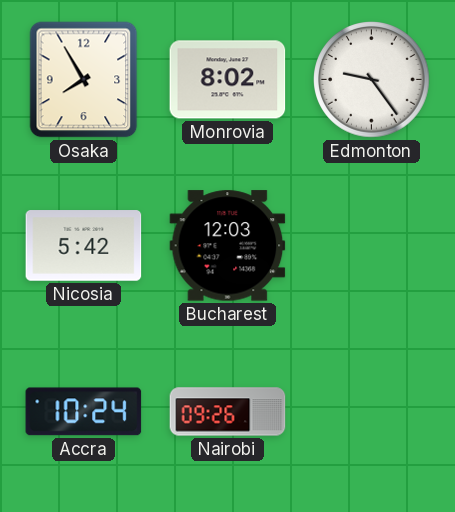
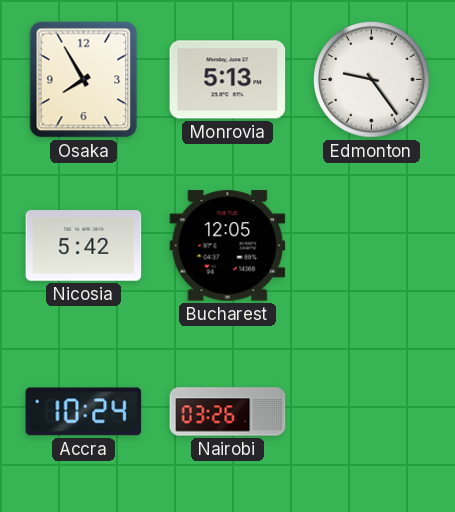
Monrovia: 8:02 -> 5:13 (228, 80)
Bucharest: 12:03 -> 12:05 (228, 246)
Nairobi: 09:26 -> 03:26 (228, 412)
